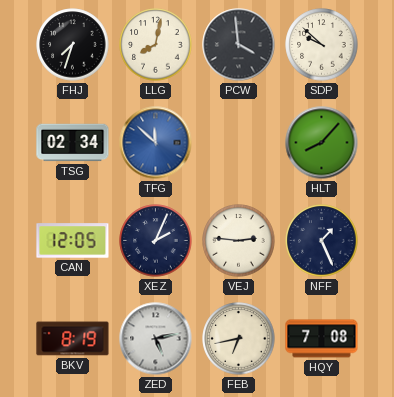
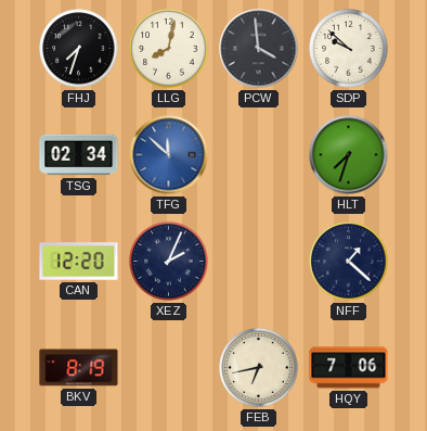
HLT: 8:07 -> 7:33 (349, 155)
CAN: 12:05 -> 12:20 (79, 262)
VEJ: 2:46 -> none (239, 241)
NFF: 1:26 -> 1:22 (349, 262)
ZED: 5:13 -> none (156, 339)
HQY: 7:08 -> 7:06 (349, 368)
